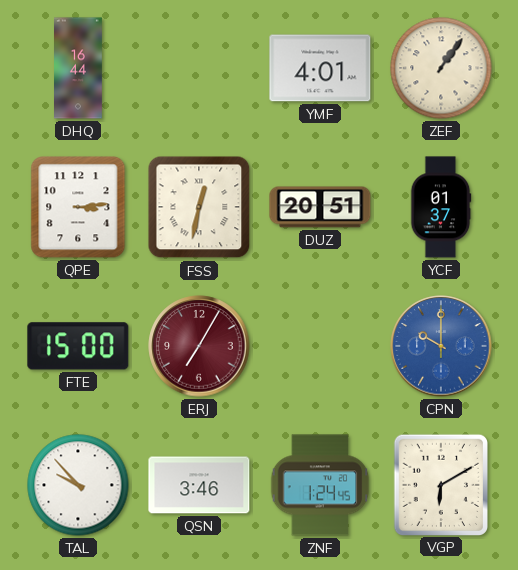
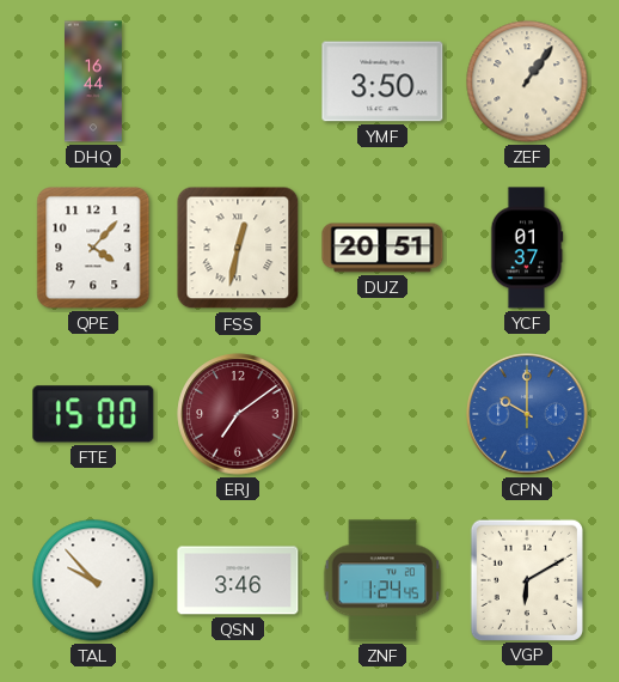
YMF: 4:01 -> 3:50 (382, 81)
QPE: 3:14 -> 4:07 (93, 248)
ERJ: 7:05 -> 7:09 (238, 414)
